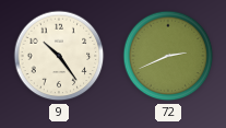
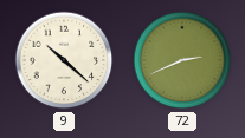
9: 10:24 -> 10:22 (64, 60)
